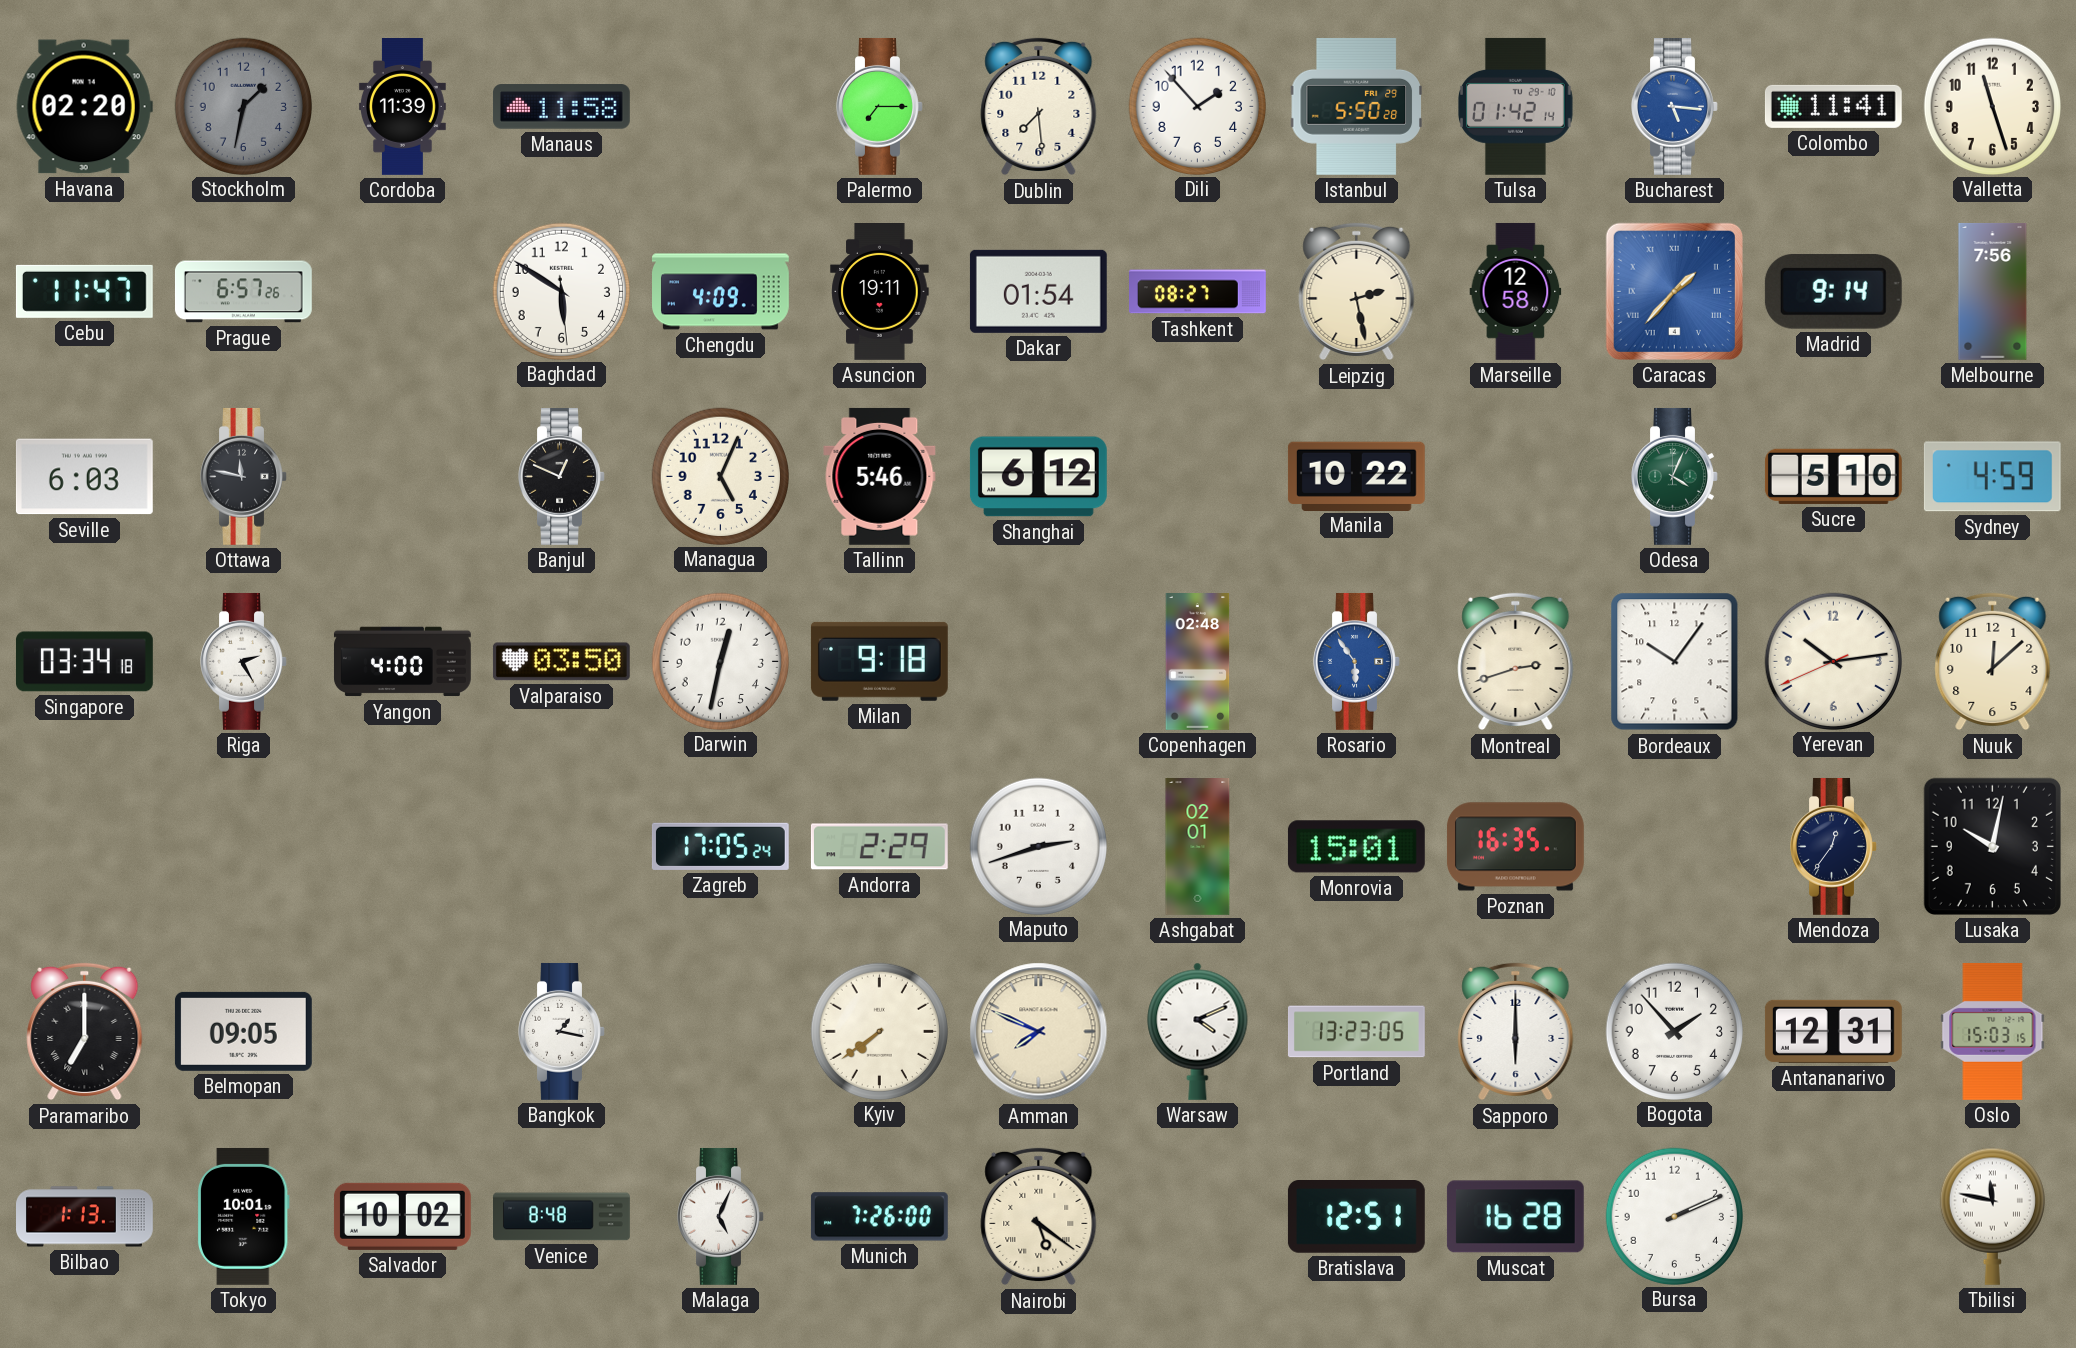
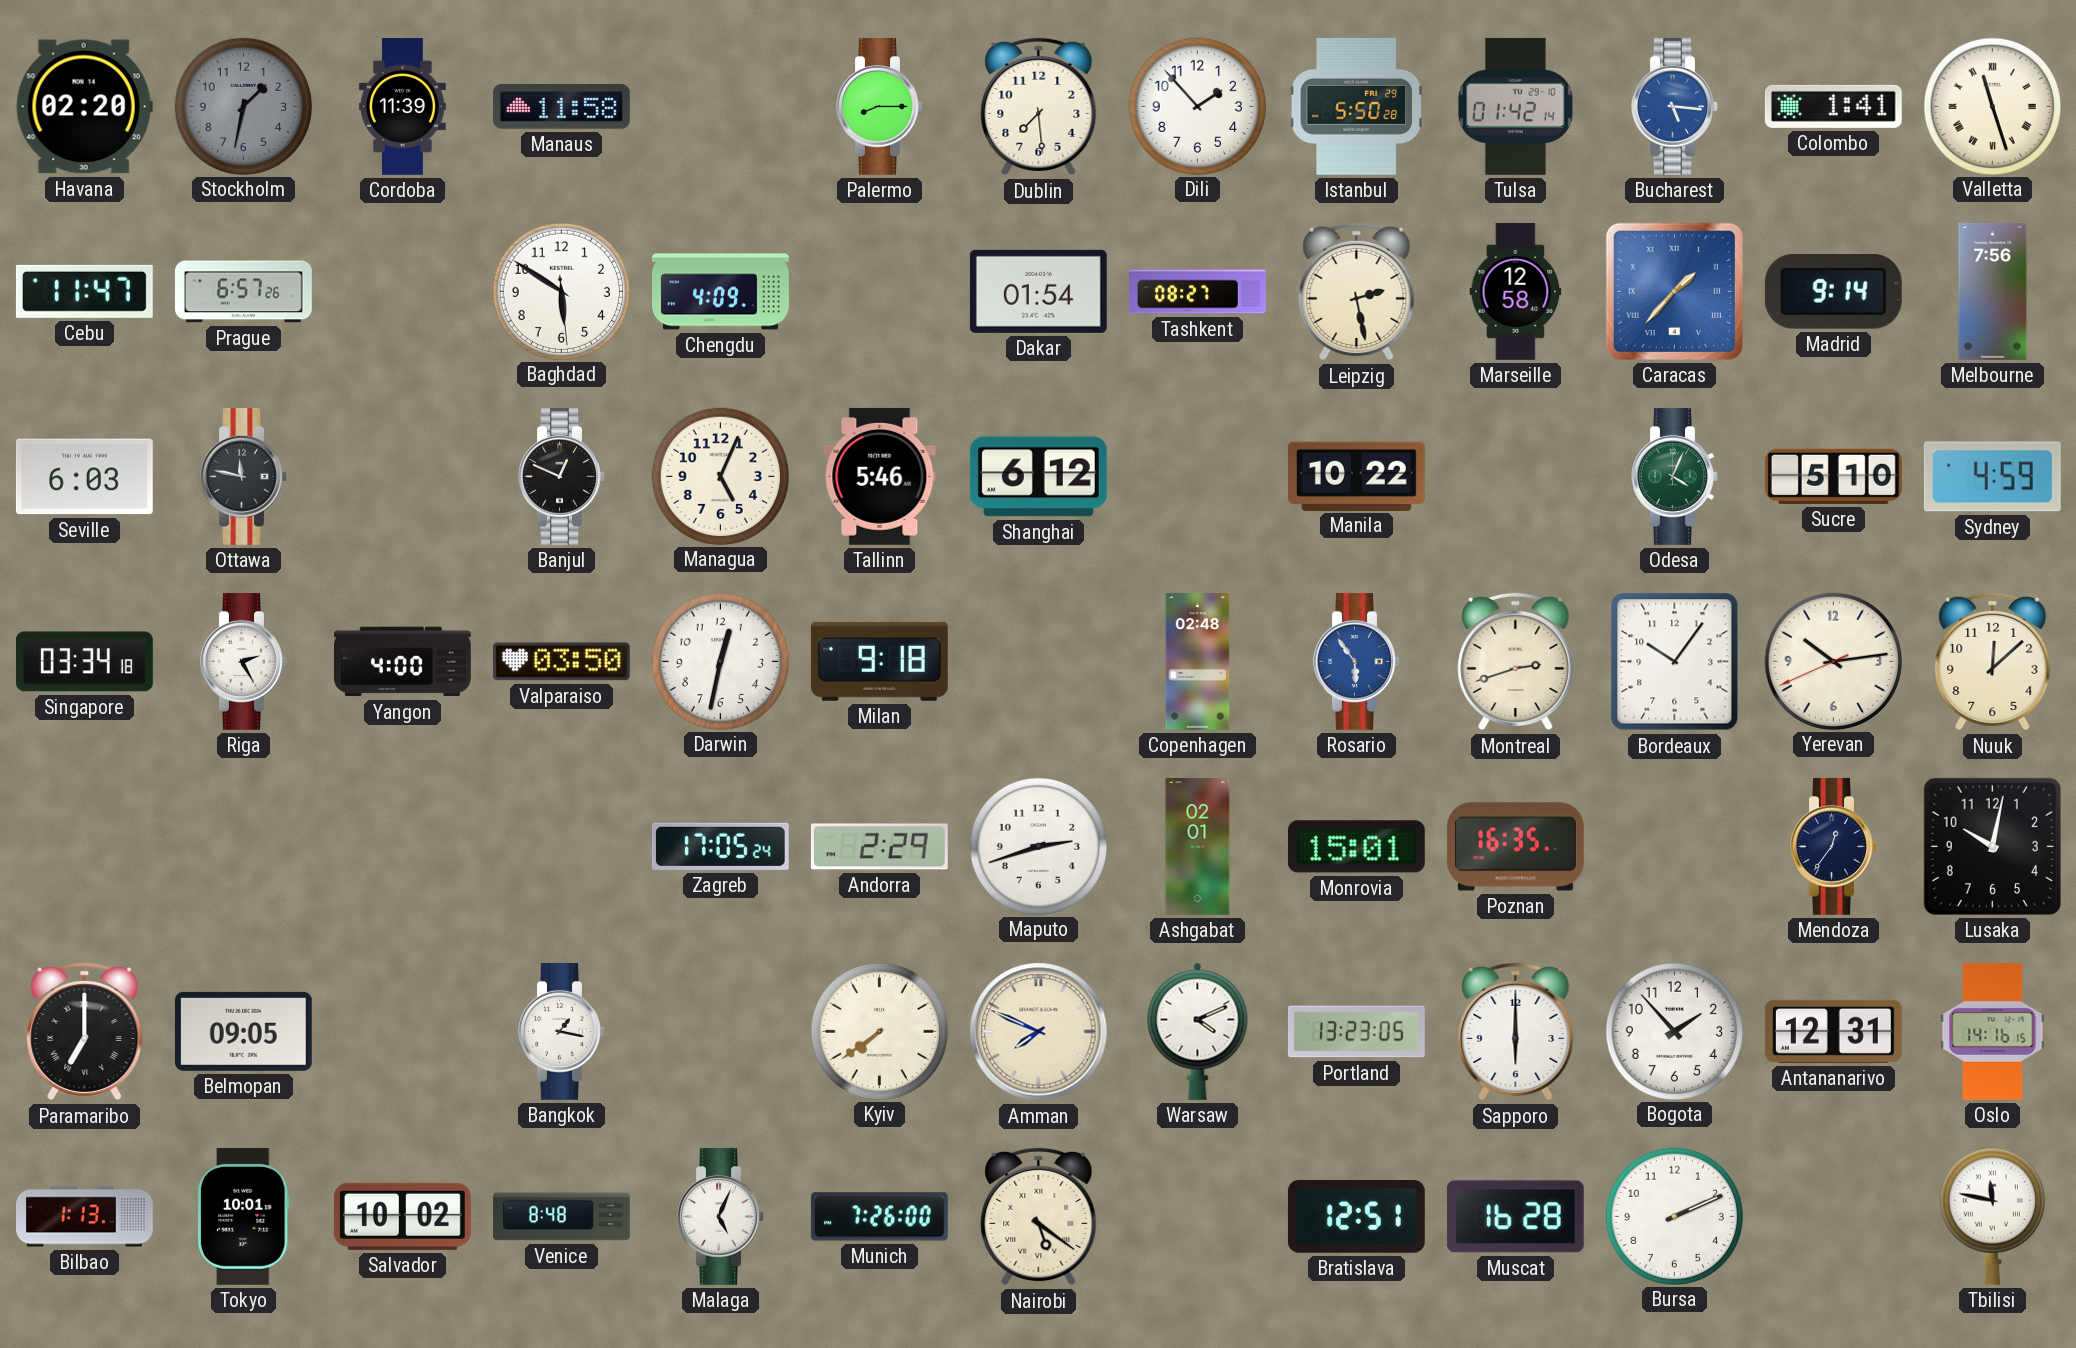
Palermo: 7:15 -> 8:15 (880, 106)
Colombo: 11:41 -> 1:41 (1833, 106)
Valletta numerals: Arabic -> Roman (1992, 106)
Asuncion: 19:11 -> none (880, 292)
Oslo: 15:03 -> 14:16 (1993, 1031)
